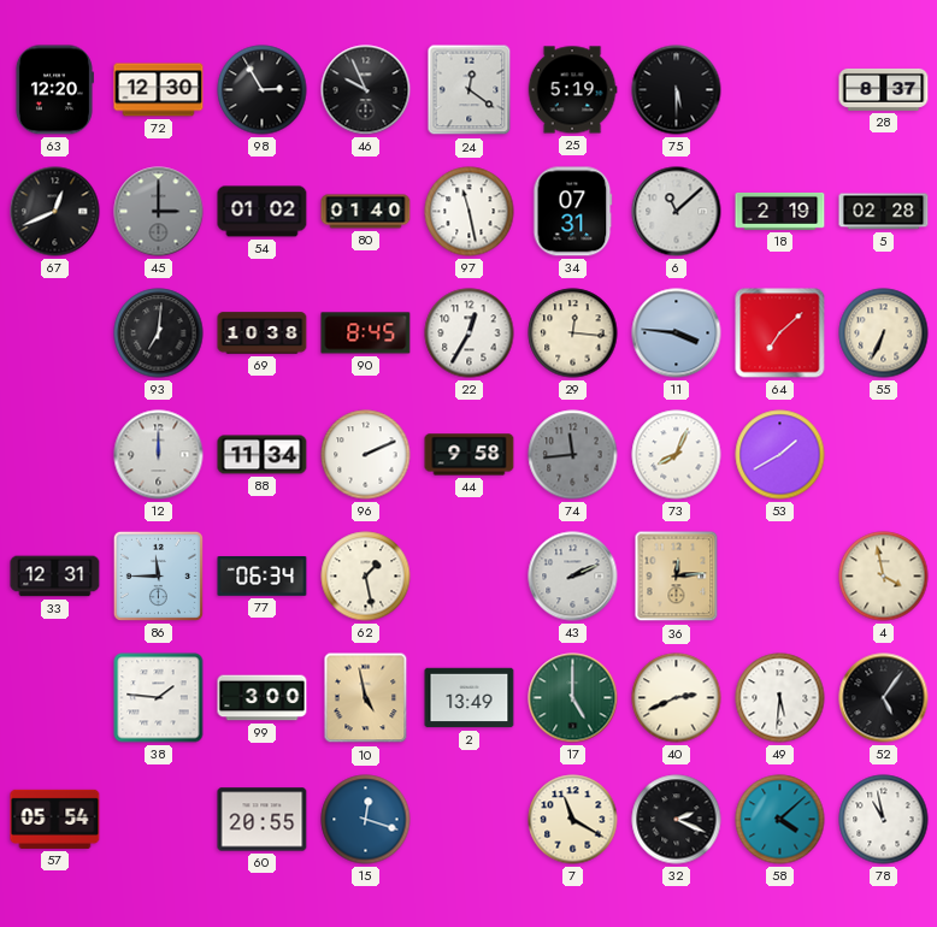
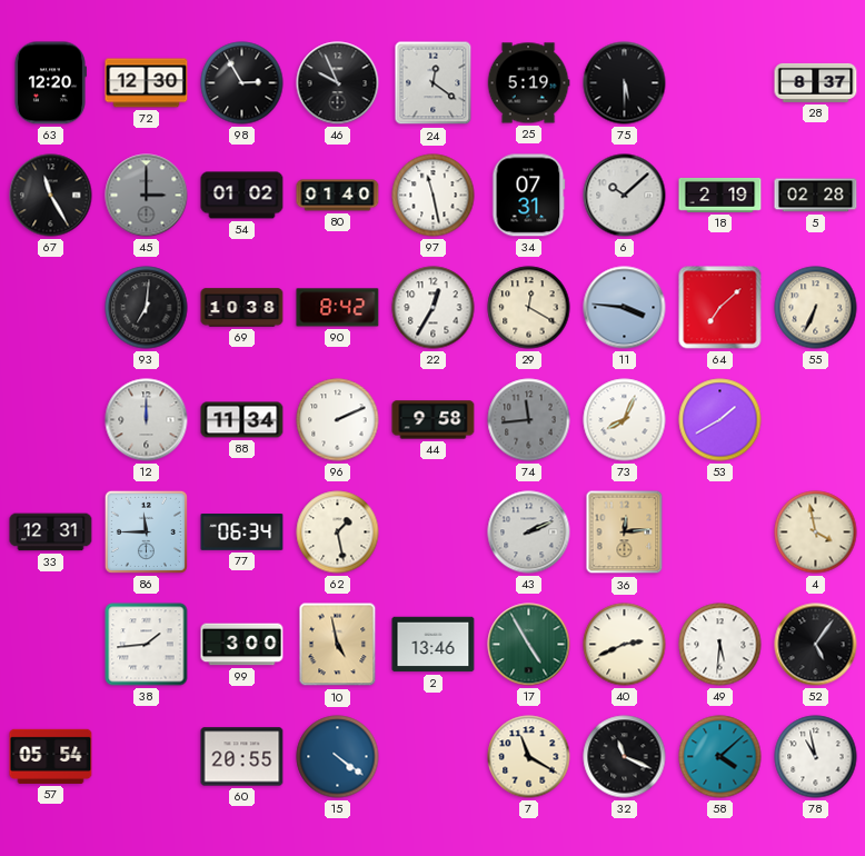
67: 12:41 -> 11:25 (51, 196)
6: 11:08 -> 10:08 (625, 196)
90: 8:45 -> 8:42 (338, 308)
29: 12:16 -> 12:20 (529, 308)
38: 1:46 -> 1:44 (147, 645)
2: 13:49 -> 13:46 (434, 645)
17: 5:00 -> 4:55 (529, 645)
15: 12:18 -> 4:21 (338, 757)
32: 2:19 -> 11:19 (625, 757)
